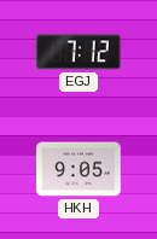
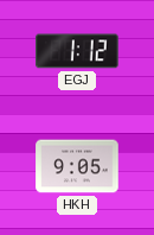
EGJ: 7:12 -> 1:12 (77, 51)
